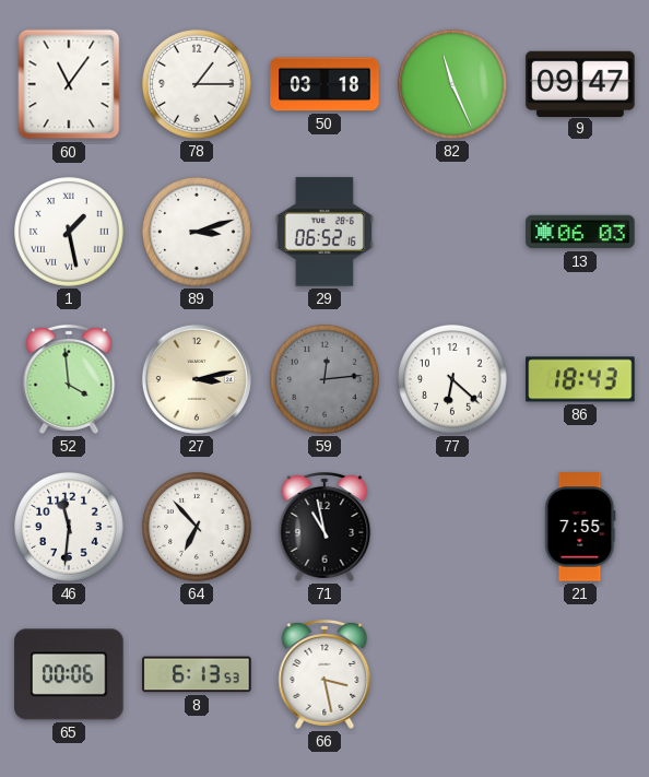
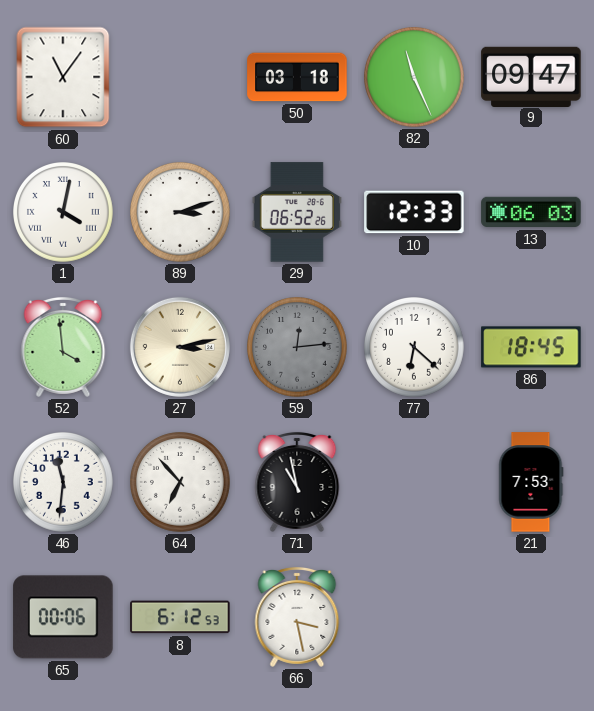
78: 1:15 -> none (198, 85)
1: 1:28 -> 4:02 (64, 213)
29: 06:52:16 -> 06:52:26 (297, 212)
10: none -> 12:33 (414, 212)
86: 18:43 -> 18:45 (531, 347)
21: 7:55 -> 7:53 (531, 482)
8: 6:13 -> 6:12 (180, 617)
